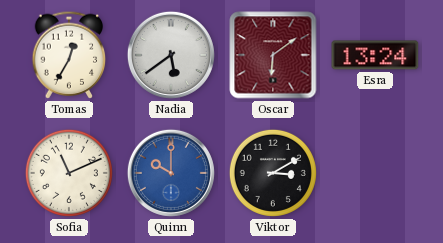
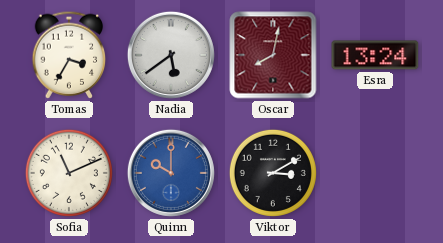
Tomas: 12:35 -> 3:35 (69, 55)
Oscar: 6:09 -> 8:02 (273, 55)
